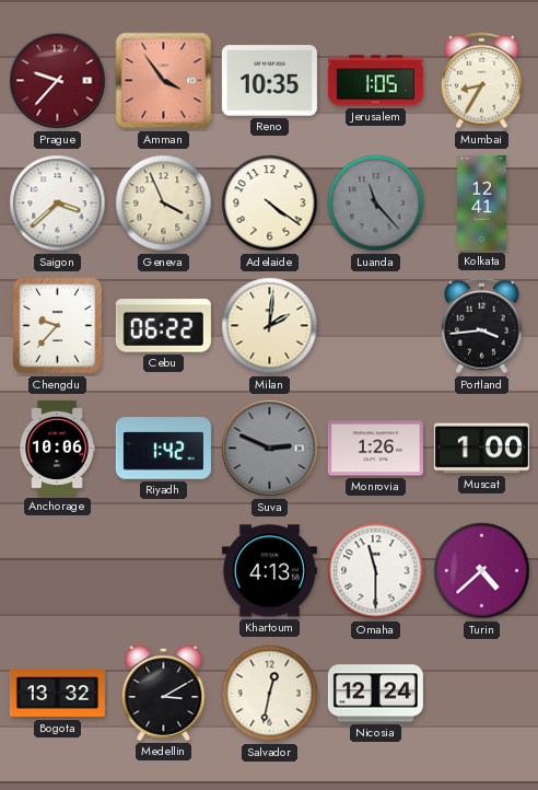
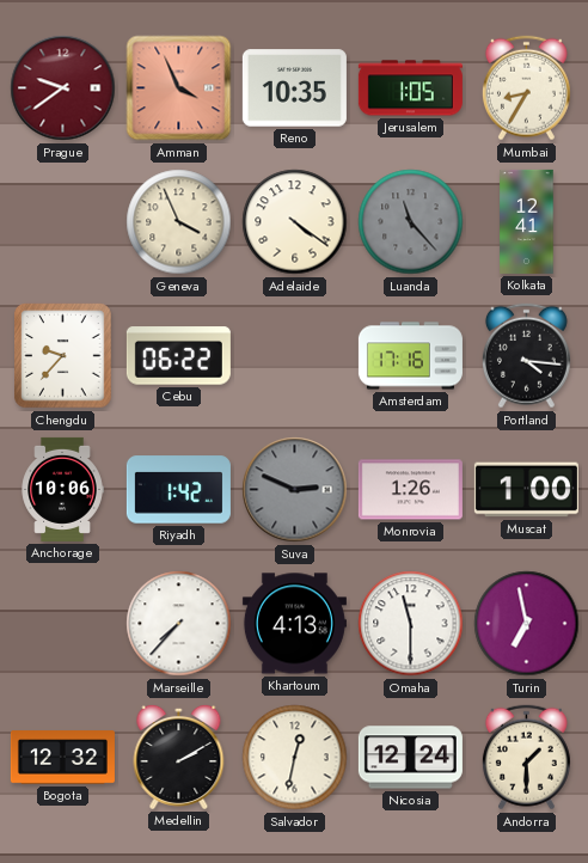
Prague: 9:37 -> 9:39 (63, 88)
Amman: 3:54 -> 3:56 (179, 88)
Saigon: 3:38 -> none (58, 204)
Milan: 2:01 -> none (270, 326)
Amsterdam: none -> 17:16 (410, 356)
Portland: 3:44 -> 4:16 (526, 356)
Marseille: none -> 7:37 (179, 624)
Turin: 4:38 -> 6:58 (527, 624)
Bogota: 13:32 -> 12:32 (62, 758)
Medellin: 3:10 -> 2:10 (179, 757)
Andorra: none -> 1:30 (526, 758)
